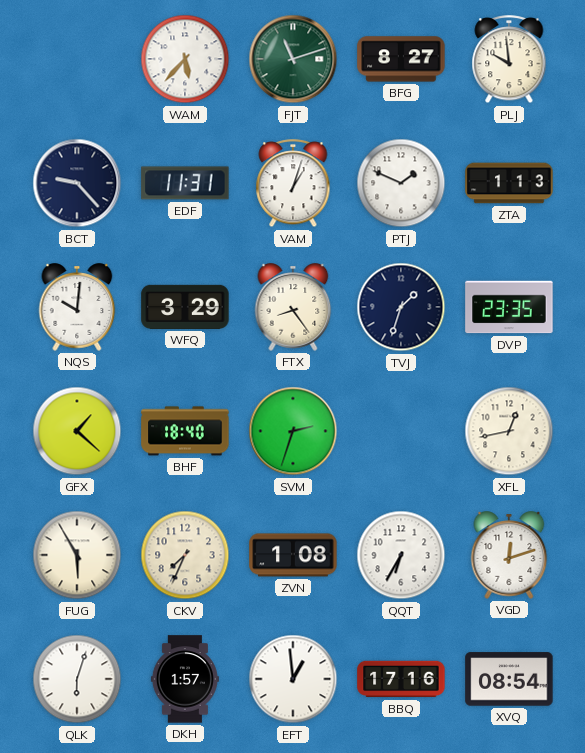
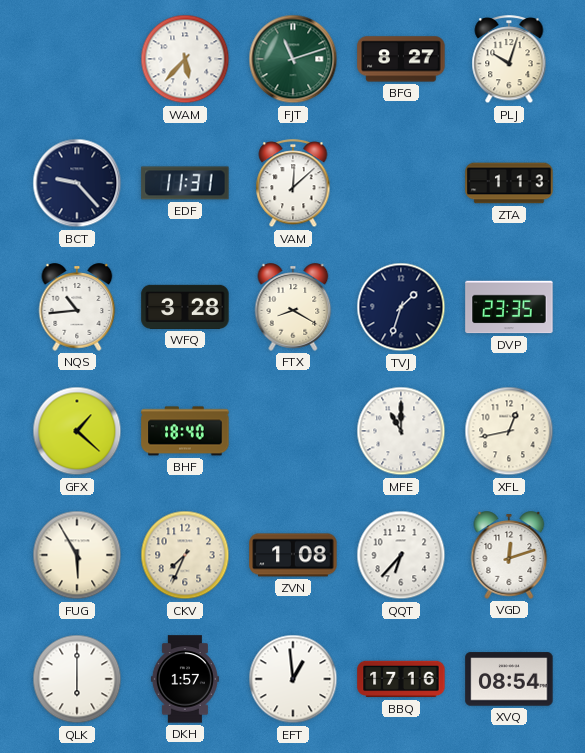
PLJ: 9:59 -> 10:03 (509, 60)
VAM: 1:03 -> 12:08 (293, 184)
PTJ: 1:49 -> none (401, 183)
NQS: 10:01 -> 10:44 (77, 307)
WFQ: 3:29 -> 3:28 (185, 307)
FTX: 8:24 -> 8:20 (293, 307)
SVM: 2:33 -> none (293, 431)
MFE: none -> 11:00 (401, 431)
QQT: 6:35 -> 6:37 (401, 555)
QLK: 6:03 -> 6:00 (77, 679)
